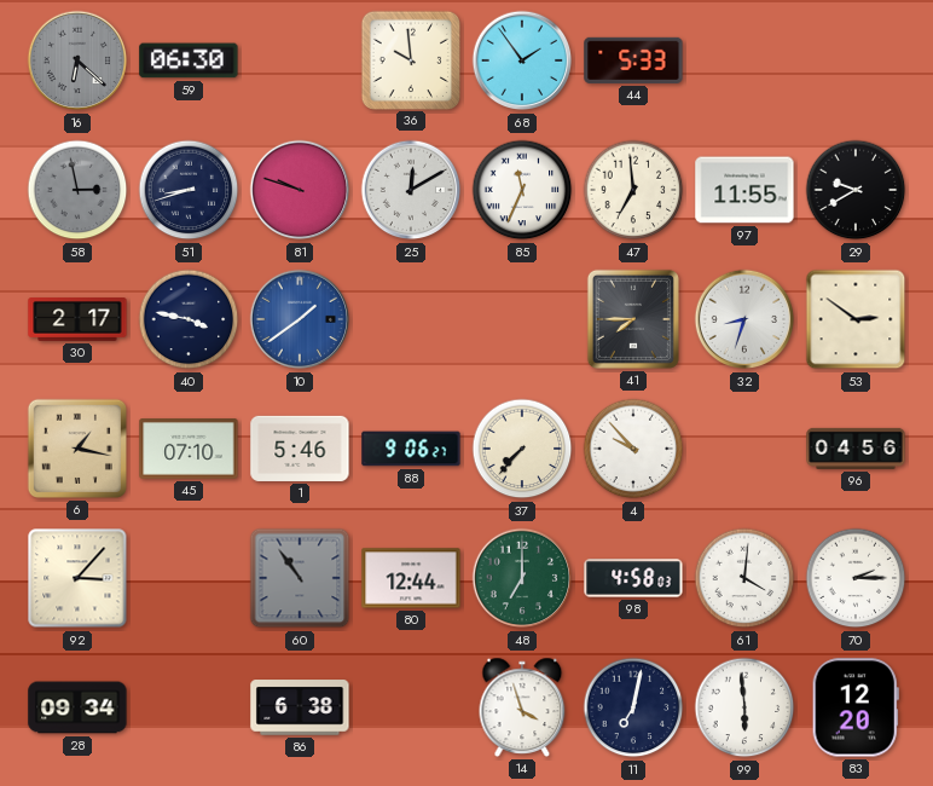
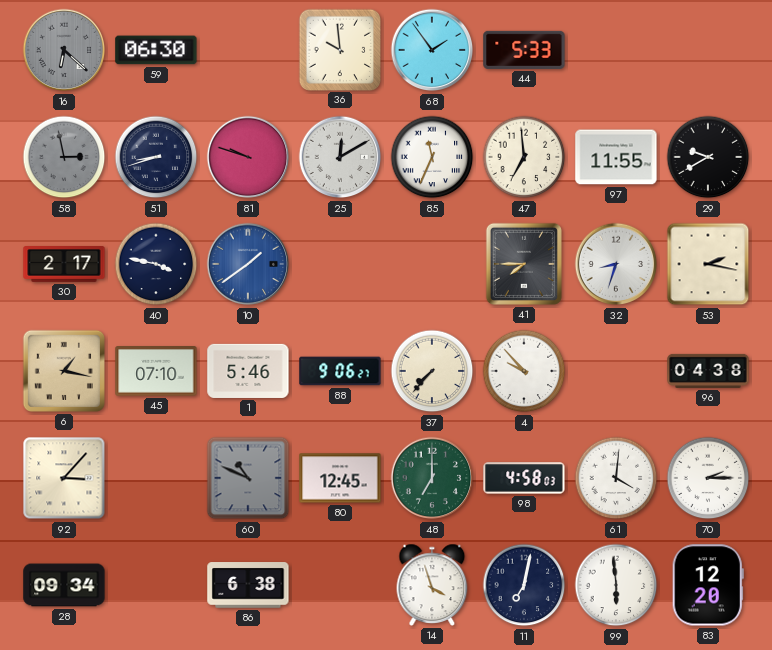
53: 2:51 -> 2:17 (708, 264)
96: 04:56 -> 04:38 (708, 371)
60: 10:54 -> 10:49 (248, 478)
80: 12:44 -> 12:45 (340, 478)
